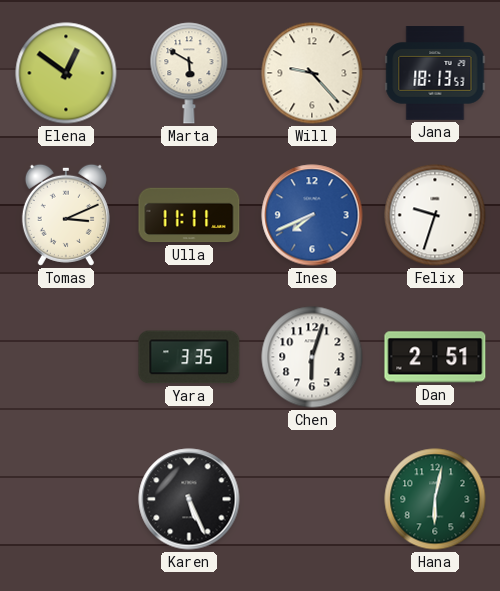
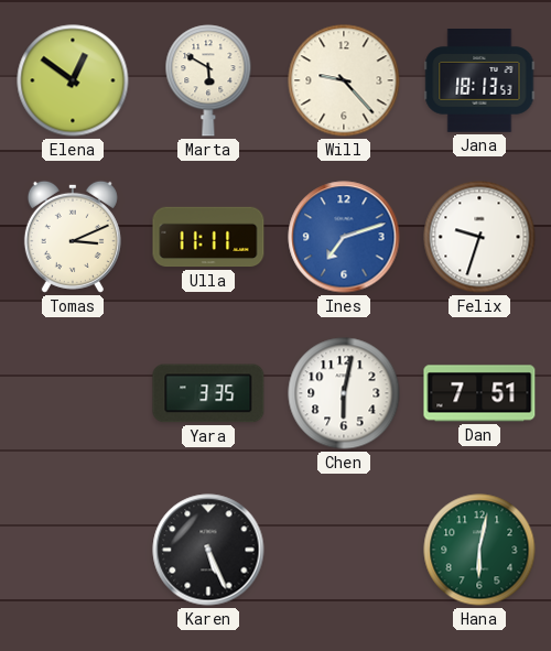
Ines: 7:41 -> 7:12 (344, 237)
Chen: 6:03 -> 6:02 (344, 393)
Dan: 2:51 -> 7:51 (479, 393)
